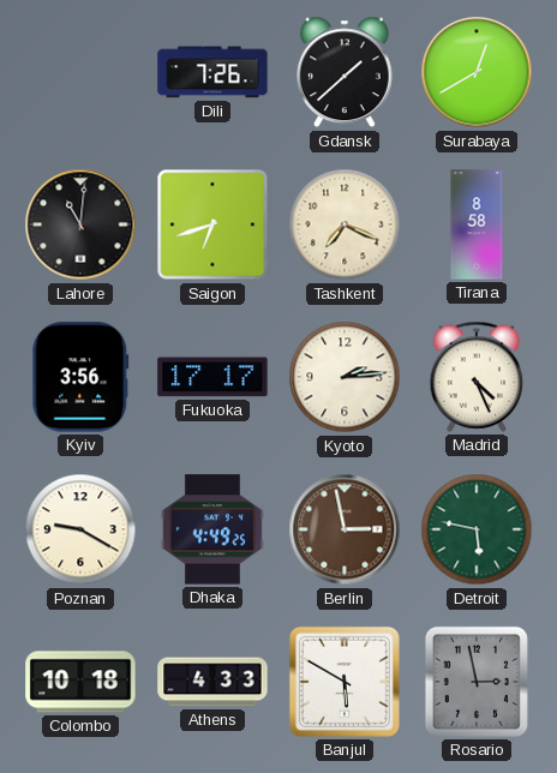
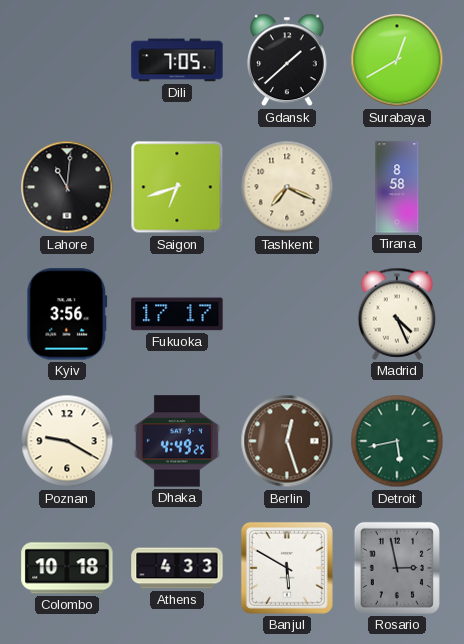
Dili: 7:26 -> 7:05 (177, 60)
Kyoto: 2:14 -> none (345, 377)
Berlin: 2:58 -> 12:27 (287, 441)
Detroit: 5:47 -> 5:43 (397, 441)
